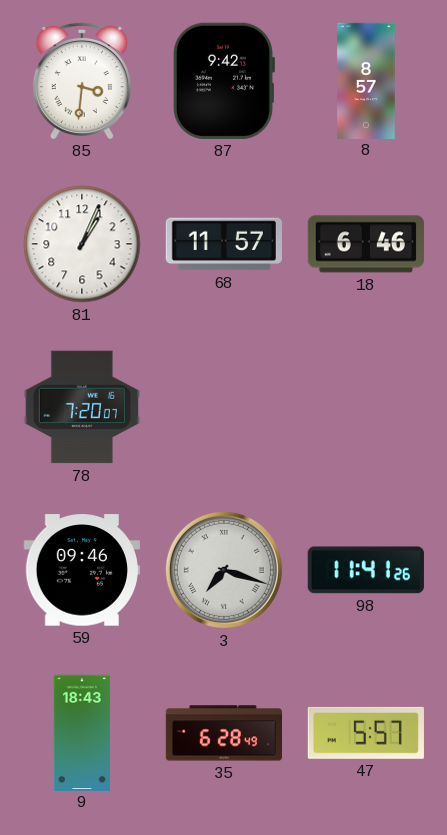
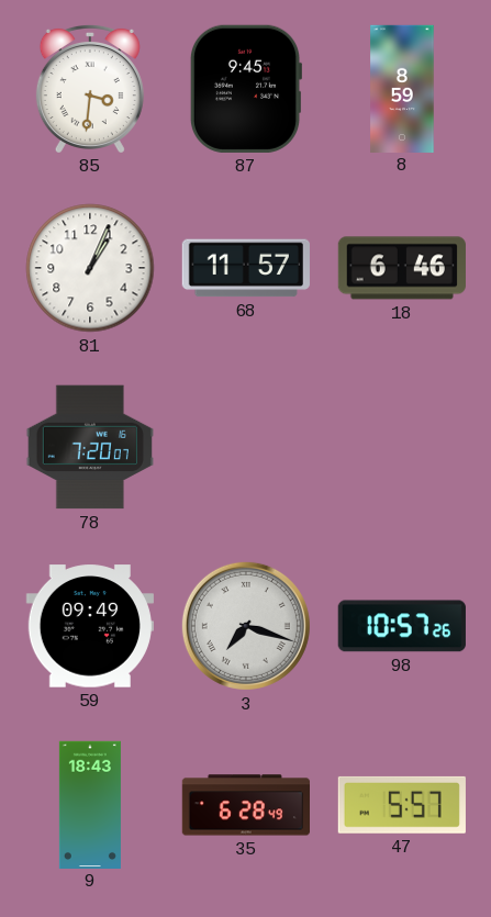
87: 9:42 -> 9:45 (245, 89)
8: 8:57 -> 8:59 (402, 88)
59: 09:46 -> 09:49 (90, 626)
98: 11:41 -> 10:57 (402, 626)
